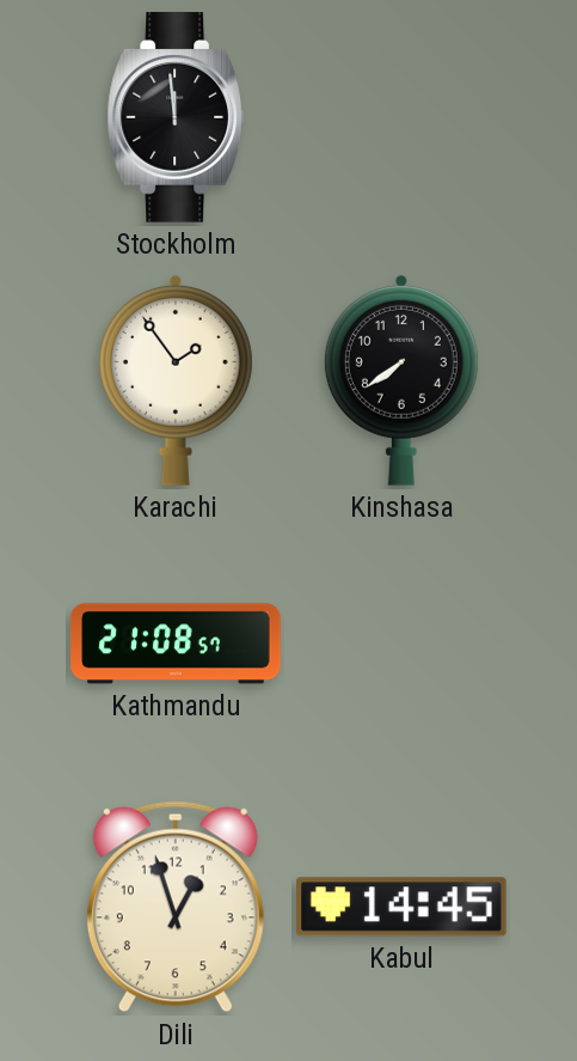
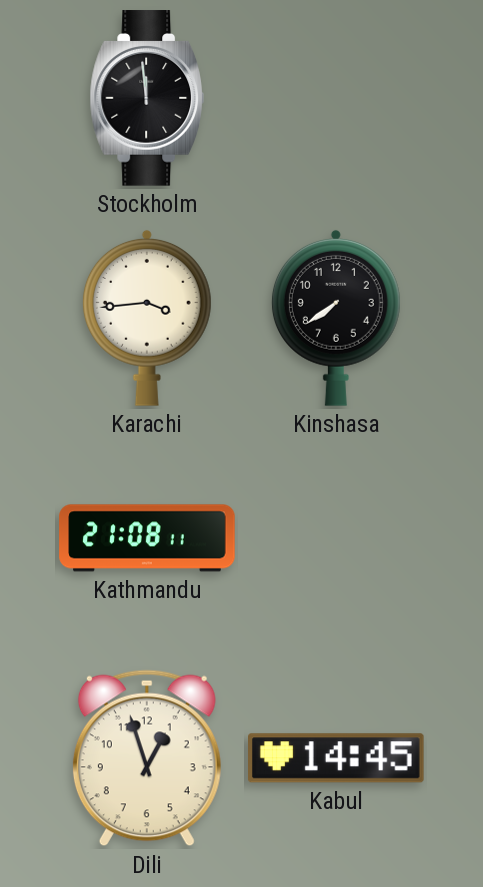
Karachi: 1:54 -> 3:44 (147, 318)
Kathmandu: 21:08:57 -> 21:08:11 (147, 538)
